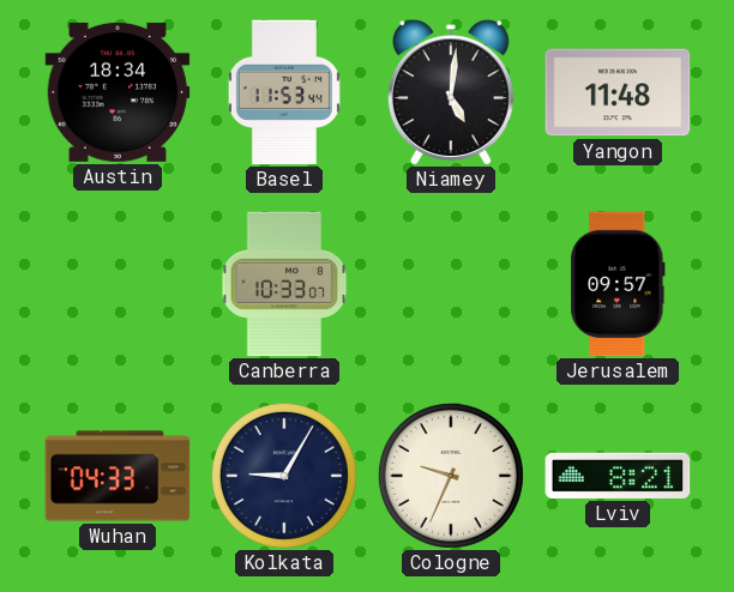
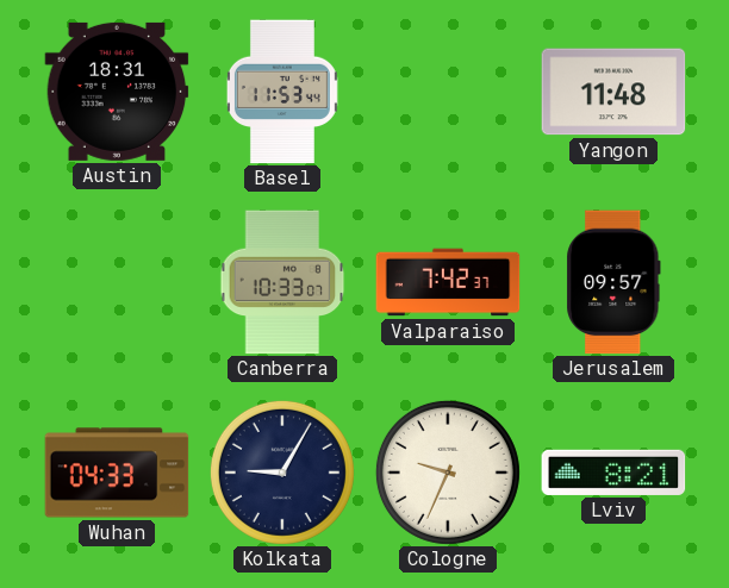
Austin: 18:34 -> 18:31 (117, 92)
Niamey: 5:01 -> none (451, 92)
Valparaiso: none -> 7:42 (448, 282)
